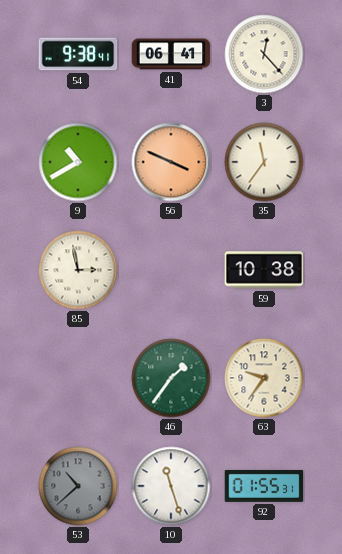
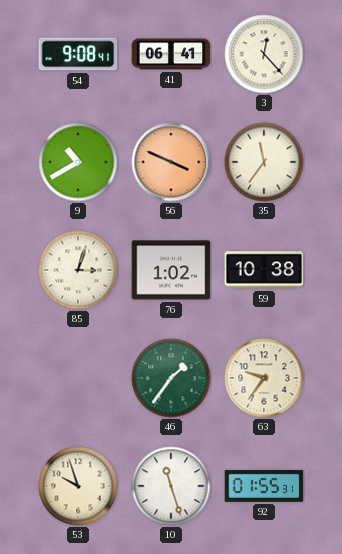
54: 9:38 -> 9:08 (78, 54)
85: 2:58 -> 3:03 (78, 270)
76: none -> 1:02 (171, 270)
53: 10:38 -> 9:57 (78, 486)
53 dial: grey -> cream (78, 486)
